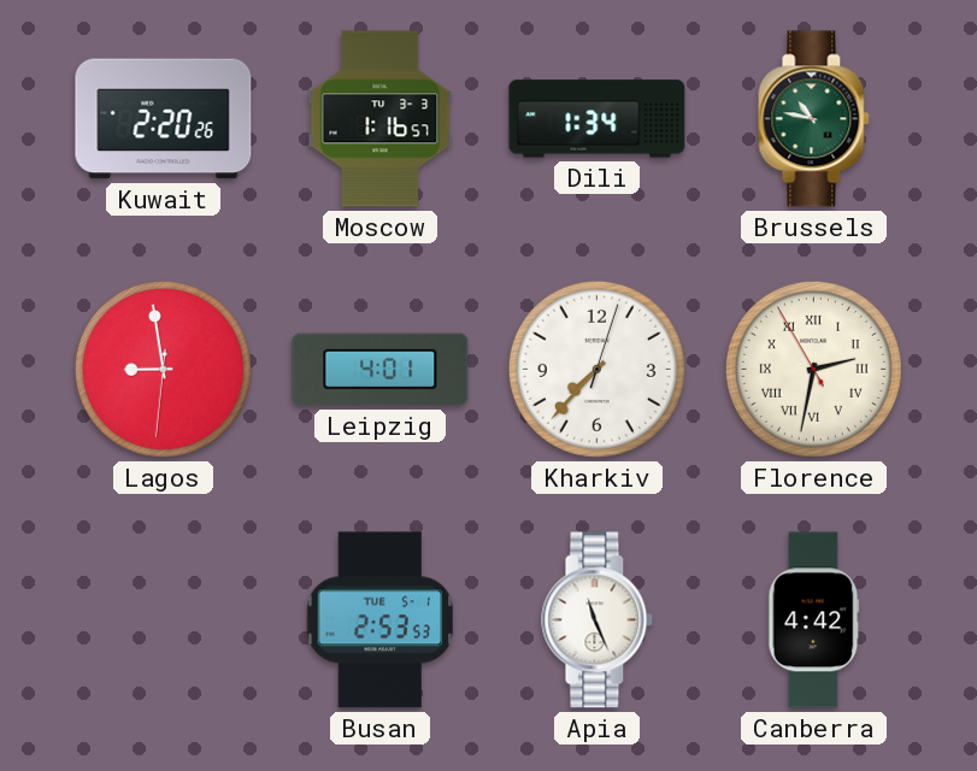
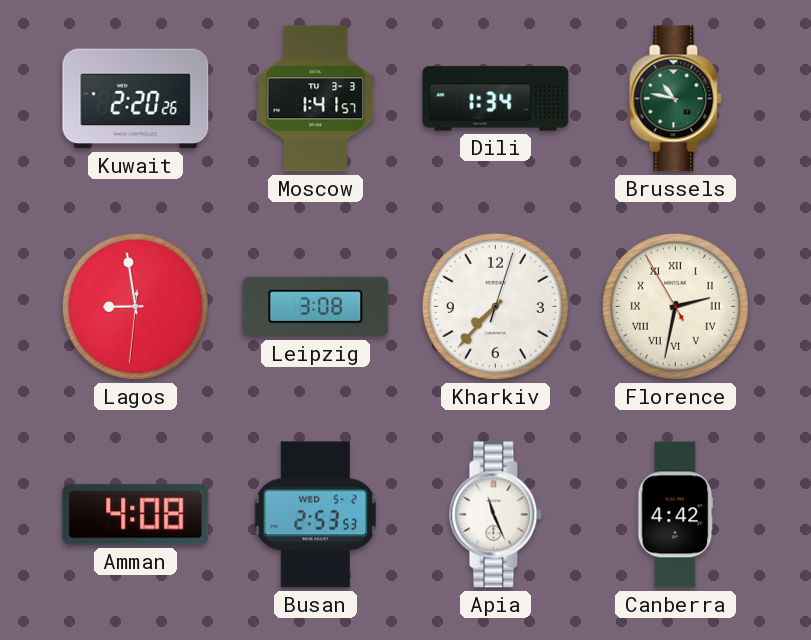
Moscow: 1:16 -> 1:41 (316, 99)
Leipzig: 4:01 -> 3:08 (316, 307)
Amman: none -> 4:08 (136, 515)
Busan date: TUE 5-1 -> WED 5-2 (316, 515)
